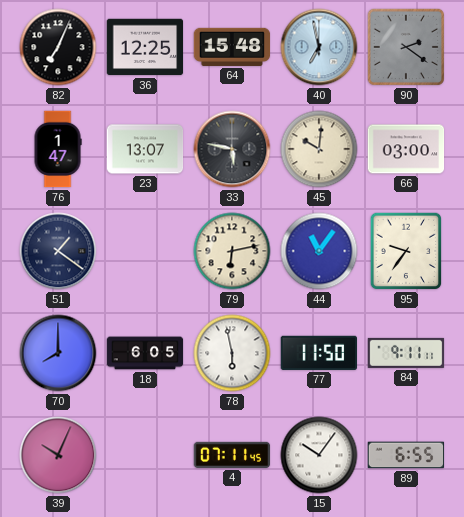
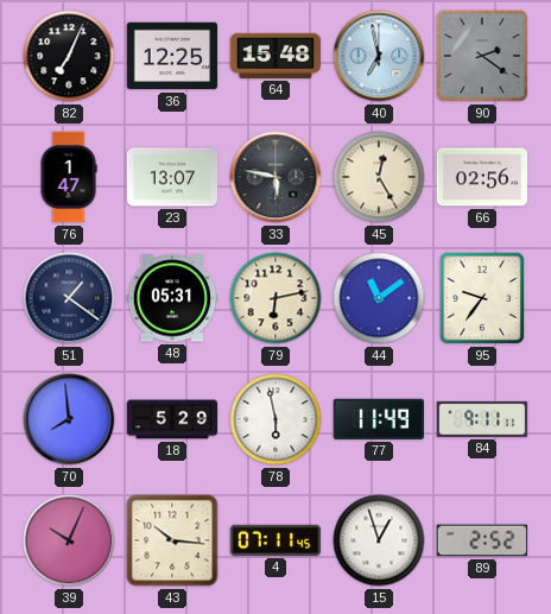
45: 10:01 -> 12:25 (379, 177)
66: 03:00 -> 02:56 (482, 177)
48: none -> 05:31 (172, 298)
44: 11:06 -> 11:09 (379, 298)
70: 8:00 -> 7:59 (69, 419)
18: 6:05 -> 5:29 (172, 419)
77: 11:50 -> 11:49 (378, 419)
43: none -> 10:16 (172, 540)
15: 10:06 -> 12:57 (379, 540)
89: 6:55 -> 2:52 (482, 540)
